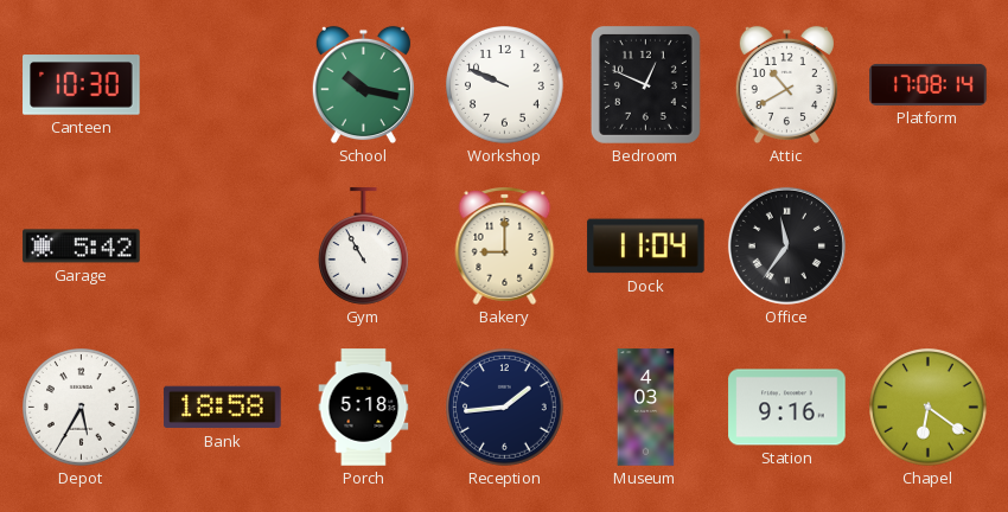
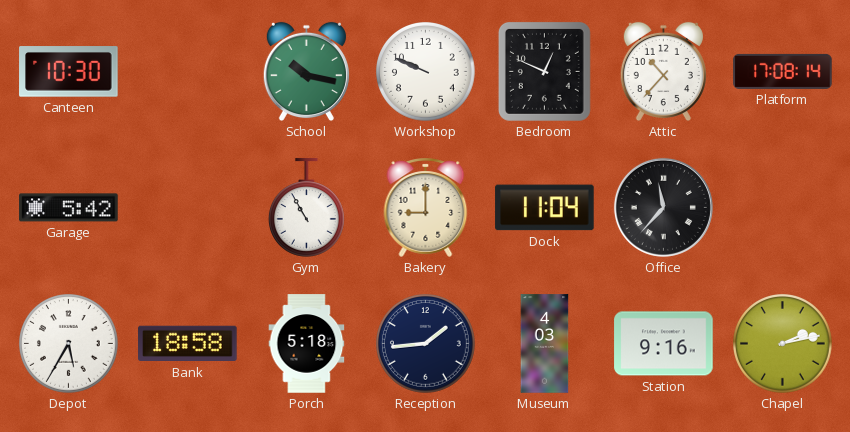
Attic: 10:40 -> 10:37 (663, 72)
Office: 11:36 -> 11:37 (663, 207)
Chapel: 6:21 -> 2:13 (783, 344)
